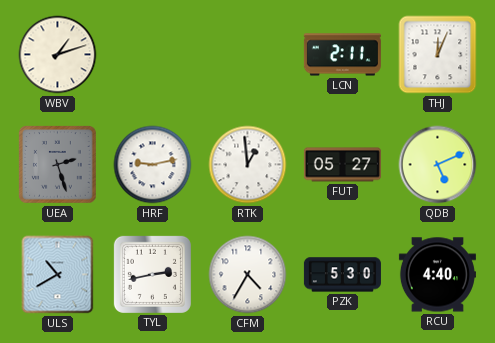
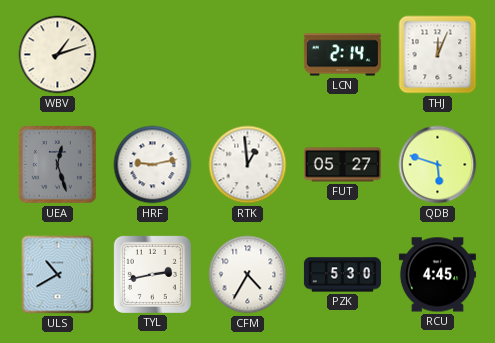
LCN: 2:11 -> 2:14 (342, 55)
UEA: 2:27 -> 12:27 (58, 165)
QDB: 5:11 -> 5:48 (438, 165)
RCU: 4:40 -> 4:45 (437, 275)
